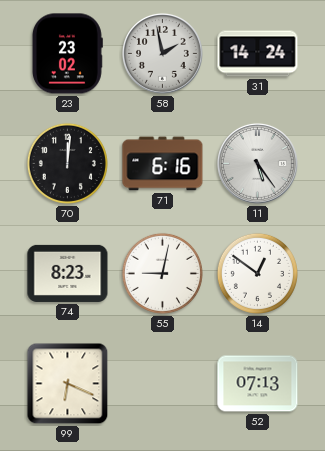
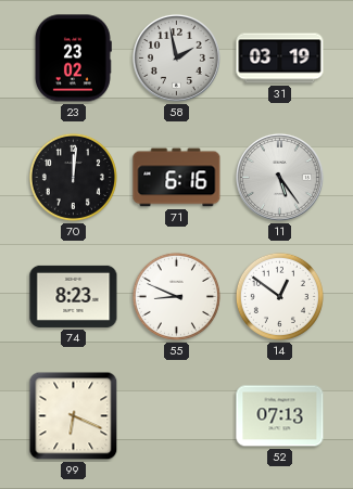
31: 14:24 -> 03:19 (280, 59)
55: 9:02 -> 8:49 (176, 296)
